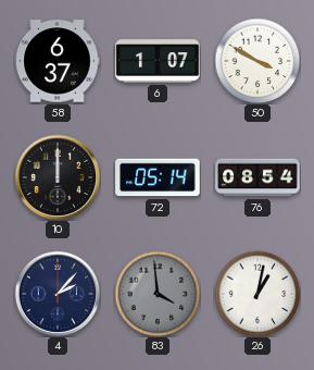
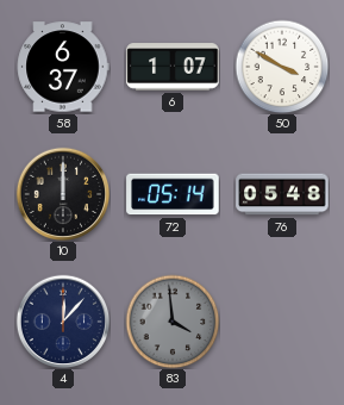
76: 08:54 -> 05:48 (282, 194)
4: 2:07 -> 12:07 (63, 322)
26: 1:02 -> none (258, 294)
